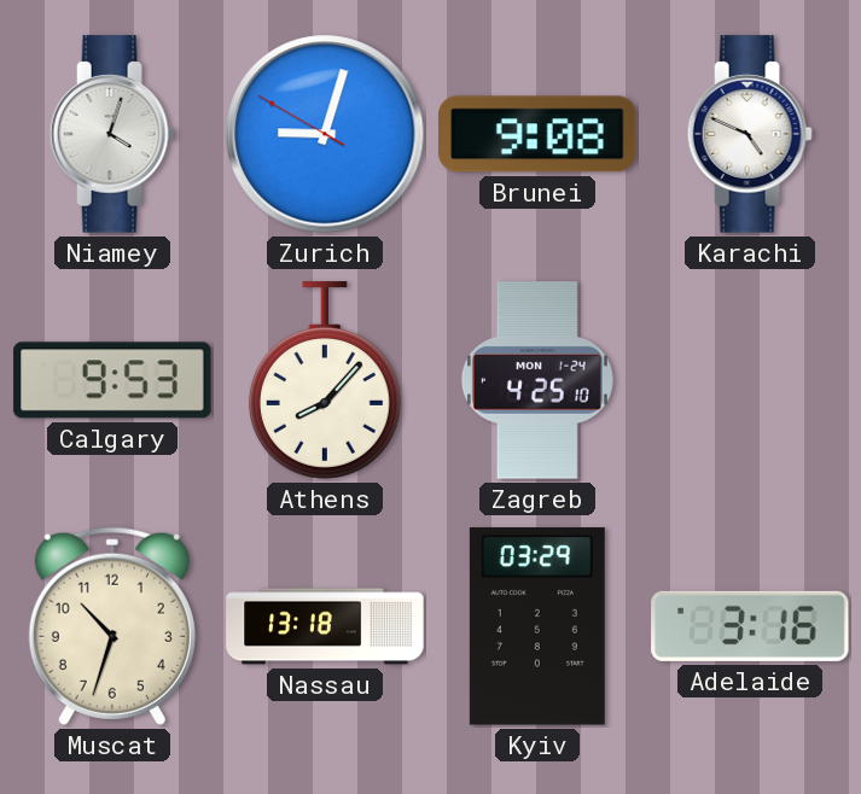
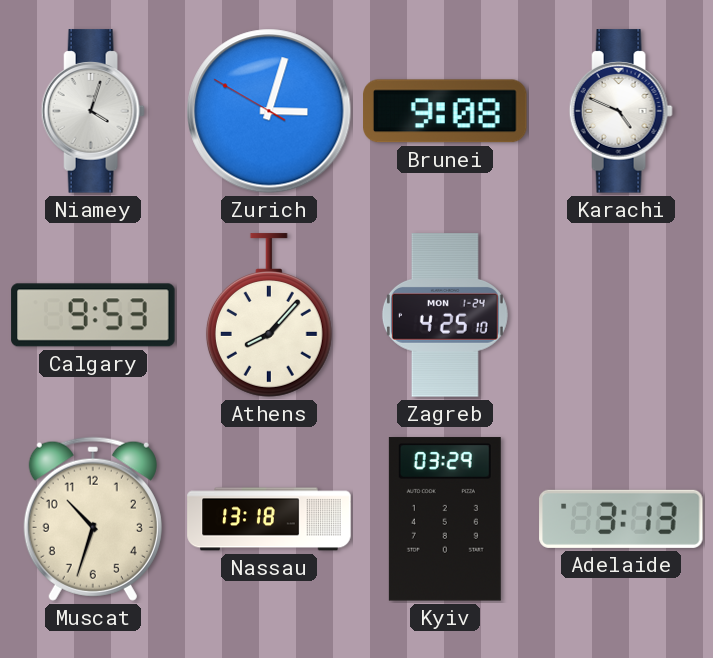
Zurich: 9:02 -> 3:02 (269, 111)
Adelaide: 3:16 -> 3:13 (621, 519)
